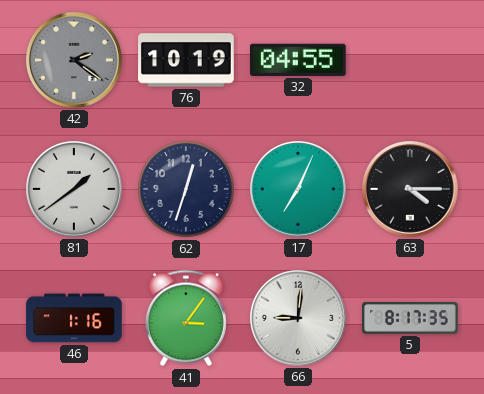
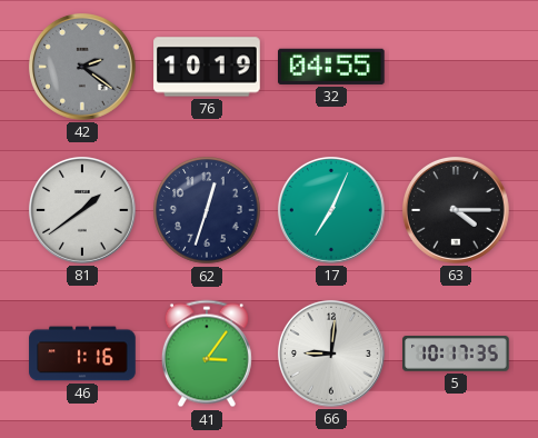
5: 8:17 -> 10:17 (456, 354)
